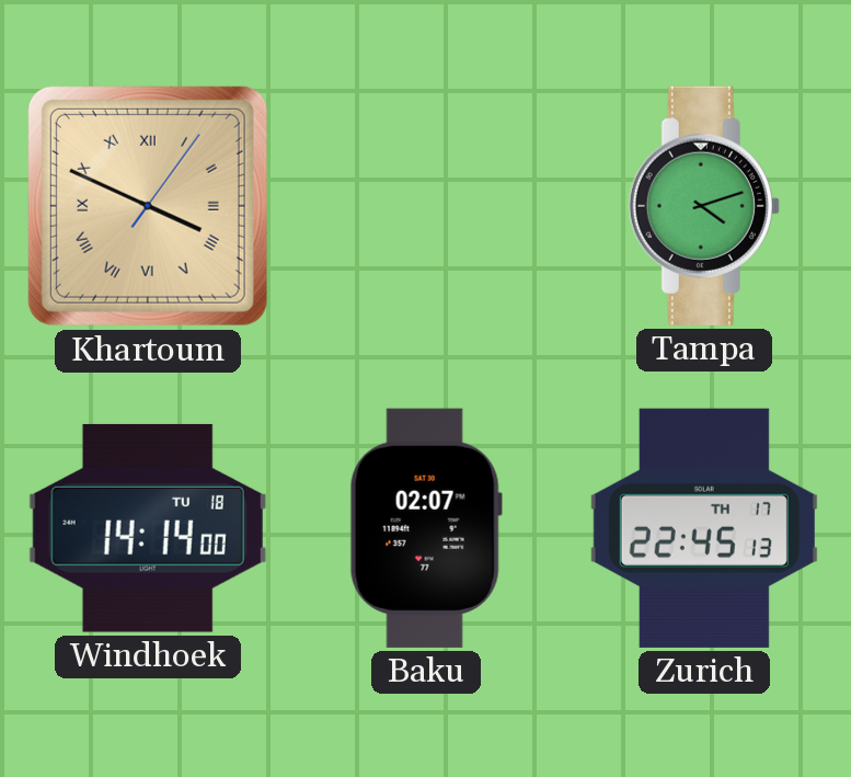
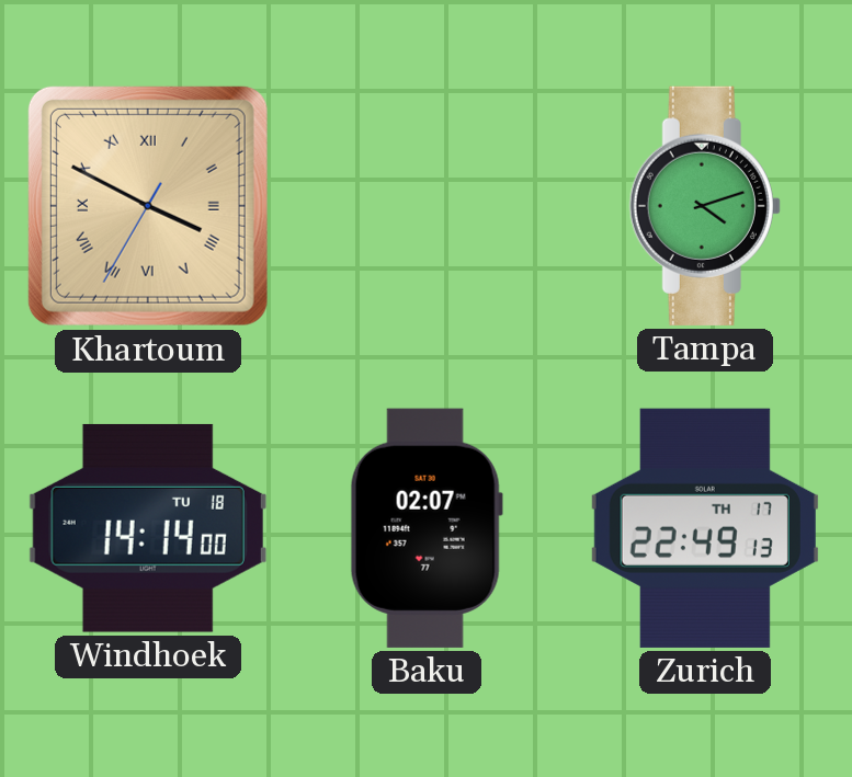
Khartoum: 3:49:06 -> 3:49:35 (148, 206)
Zurich: 22:45 -> 22:49 (705, 528)
